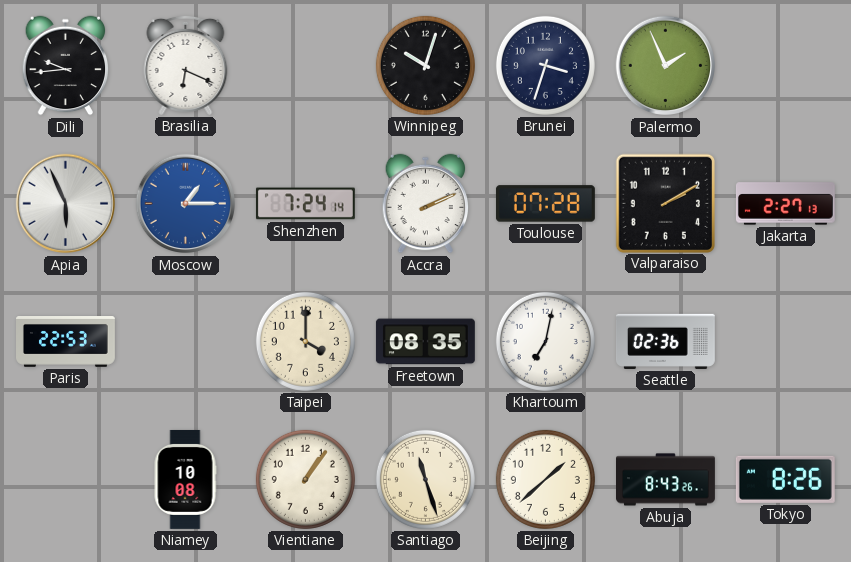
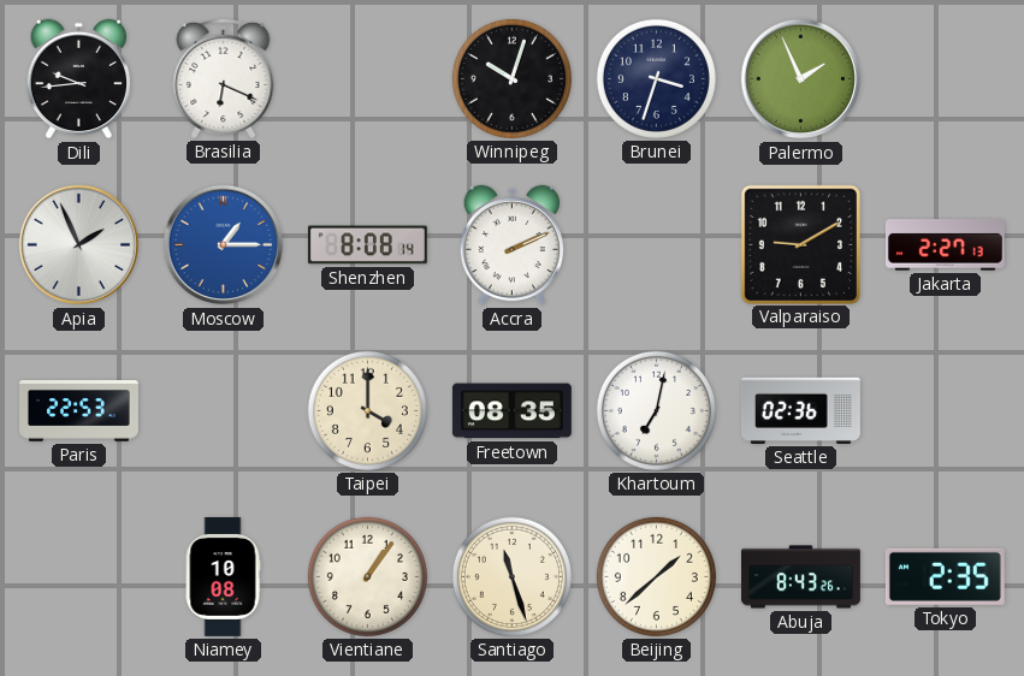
Apia: 5:56 -> 1:56 (79, 245)
Shenzhen: 7:24 -> 8:08 (367, 245)
Toulouse: 07:28 -> none (545, 204)
Valparaiso: 2:10 -> 9:10 (800, 244)
Tokyo: 8:26 -> 2:35 (945, 576)
